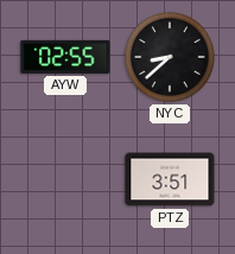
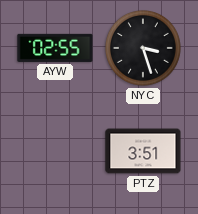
NYC: 8:38 -> 3:27 (144, 49)
